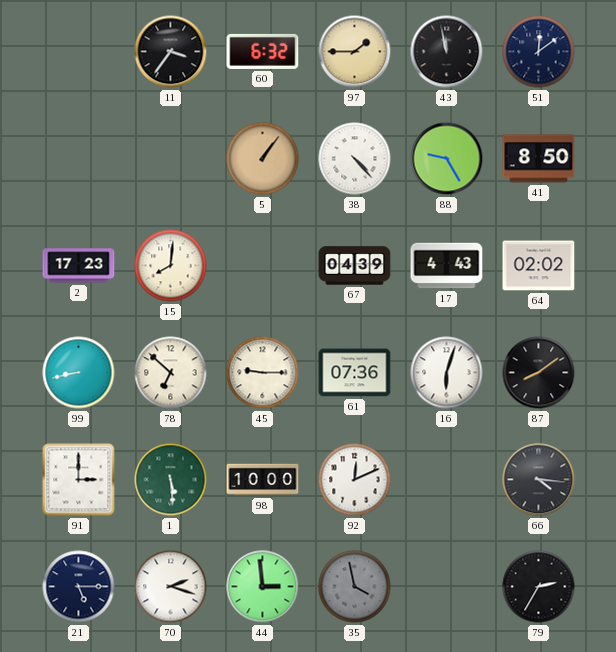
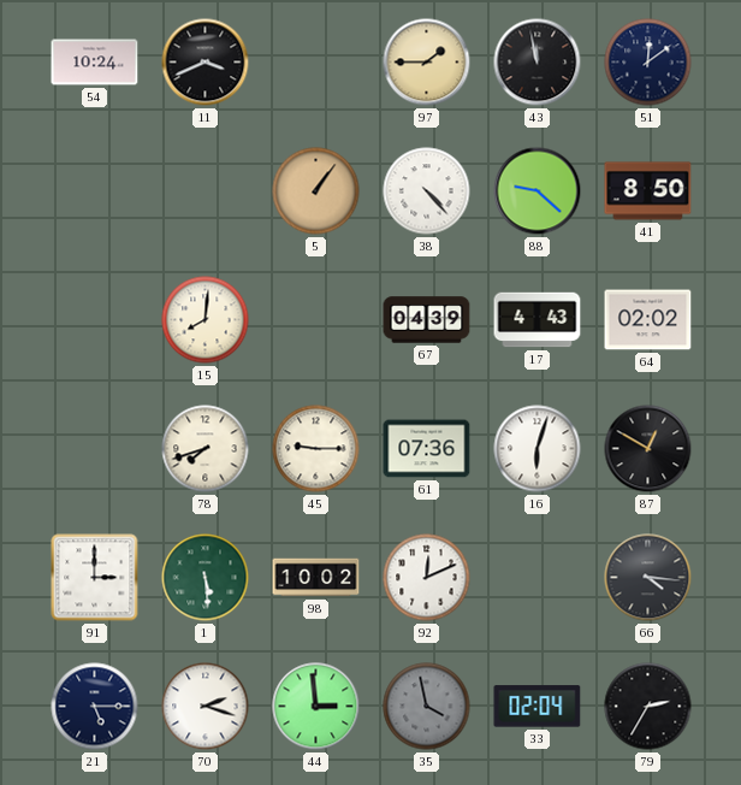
54: none -> 10:24 (95, 63)
11: 3:36 -> 3:41 (206, 63)
60: 6:32 -> none (263, 51)
88: 9:25 -> 9:22 (538, 191)
2: 17:23 -> none (79, 266)
99: 8:43 -> none (79, 373)
78: 6:52 -> 7:42 (206, 449)
87: 8:09 -> 12:50 (648, 449)
98: 10:00 -> 10:02 (316, 578)
33: none -> 02:04 (538, 707)
